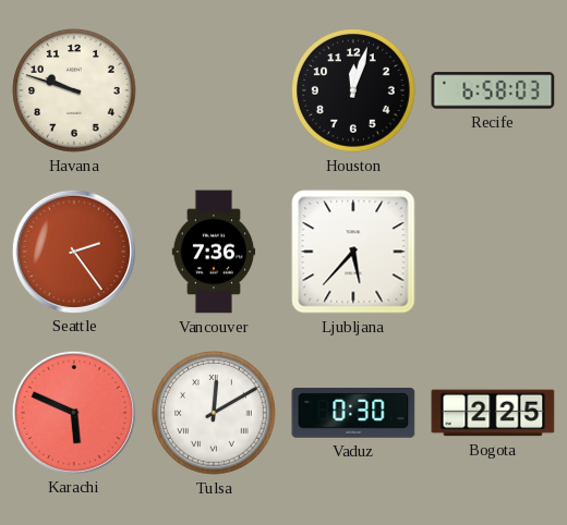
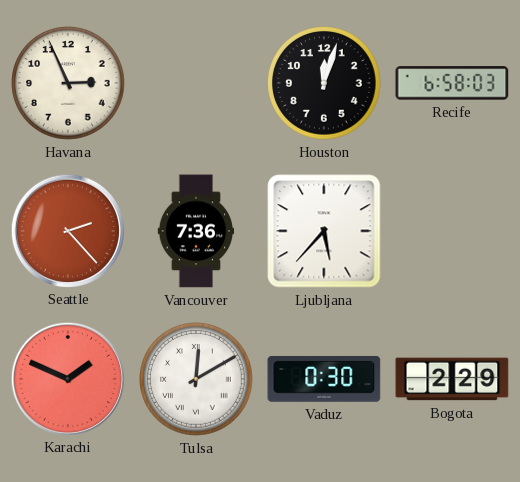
Havana: 9:48 -> 2:56 (68, 83)
Seattle: 2:24 -> 2:23 (67, 230)
Karachi: 5:49 -> 1:49 (67, 378)
Bogota: 2:25 -> 2:29 (452, 379)
